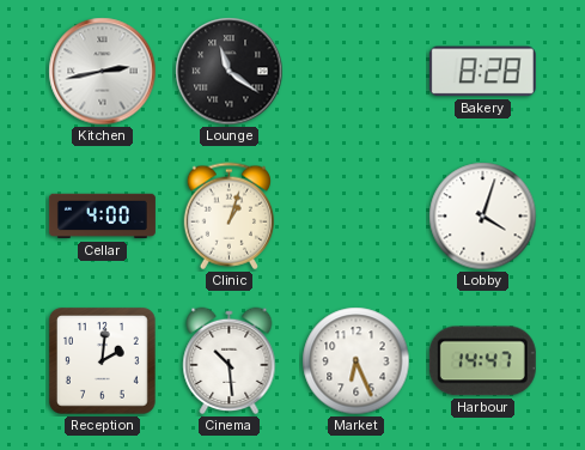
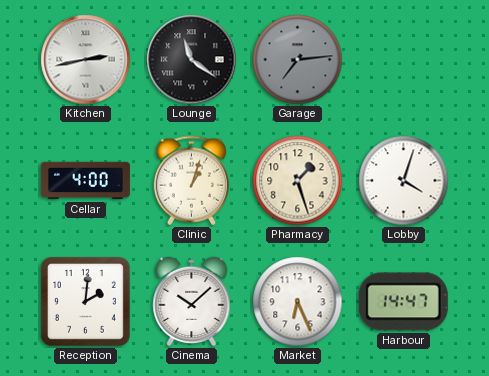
Garage: none -> 7:14 (298, 60)
Bakery: 8:28 -> none (482, 72)
Pharmacy: none -> 1:27 (298, 181)
Cinema: 10:29 -> 10:08 (192, 302)
